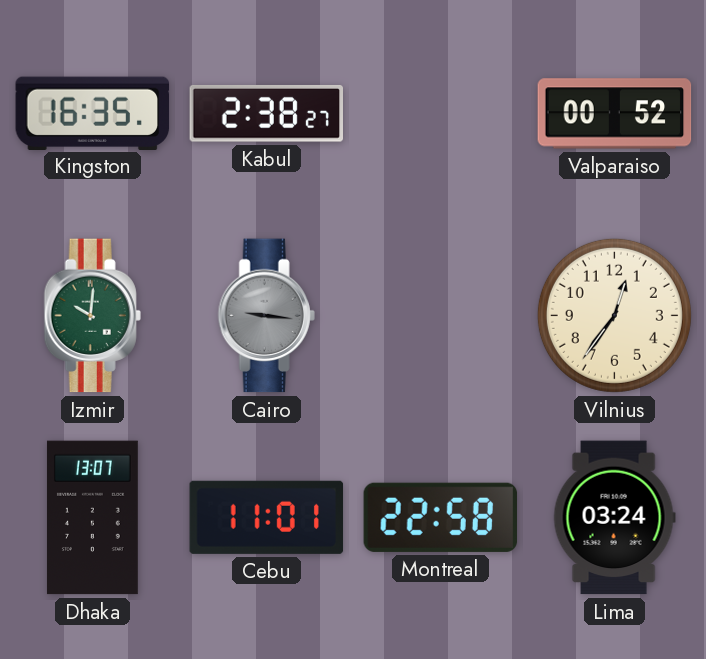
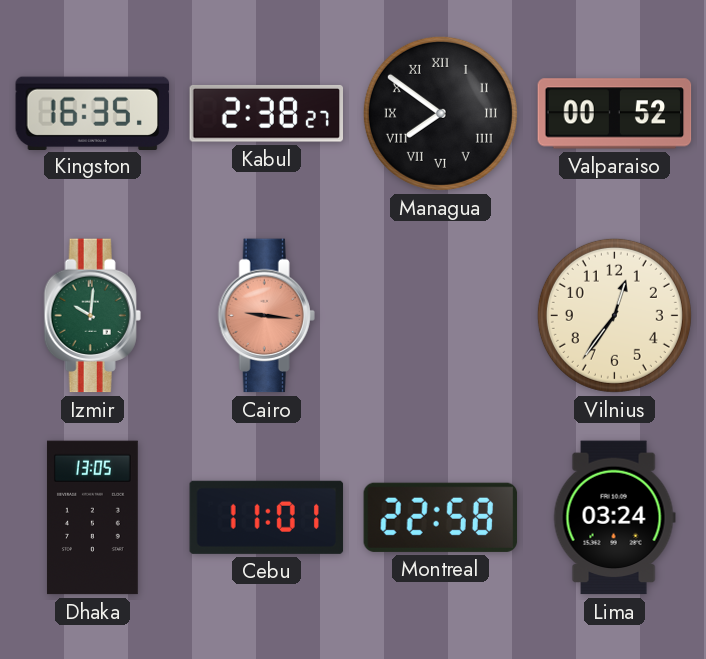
Managua: none -> 7:51 (440, 113)
Cairo dial: grey -> salmon (266, 316)
Dhaka: 13:07 -> 13:05 (92, 518)
